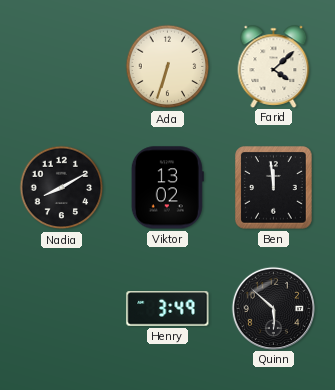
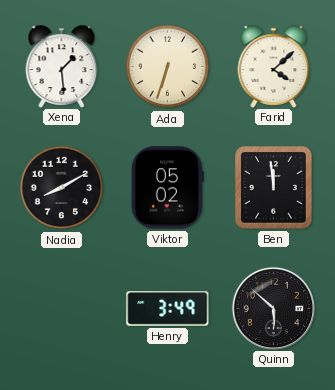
Xena: none -> 1:29 (62, 66)
Viktor: 13:02 -> 05:02 (167, 188)
